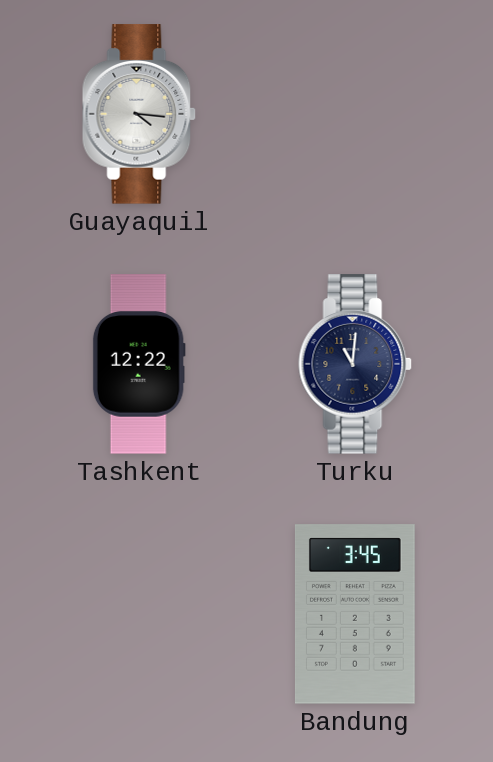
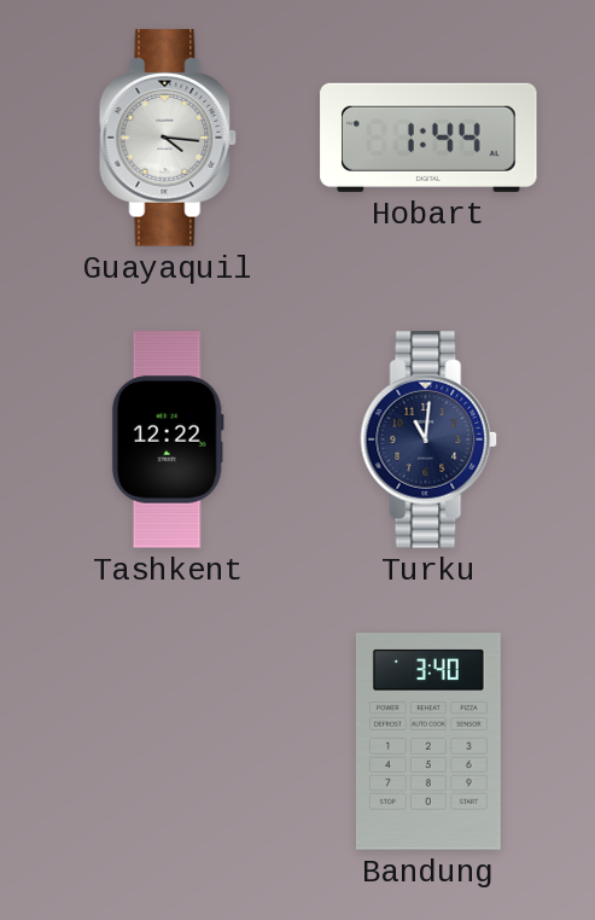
Hobart: none -> 1:44 (428, 138)
Bandung: 3:45 -> 3:40 (428, 741)
